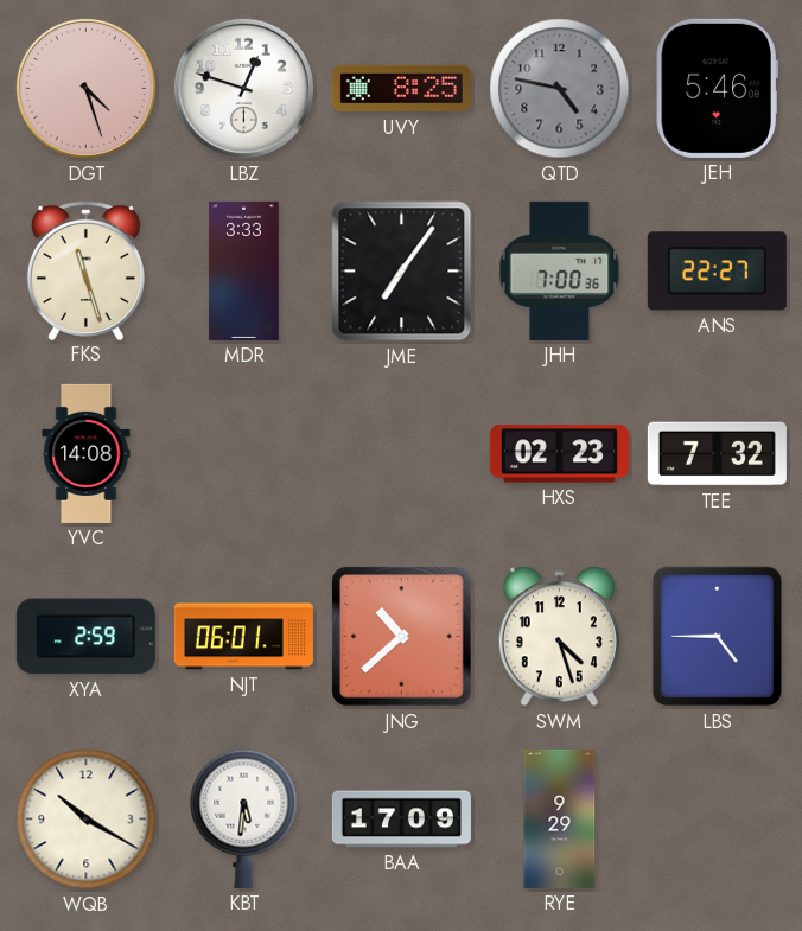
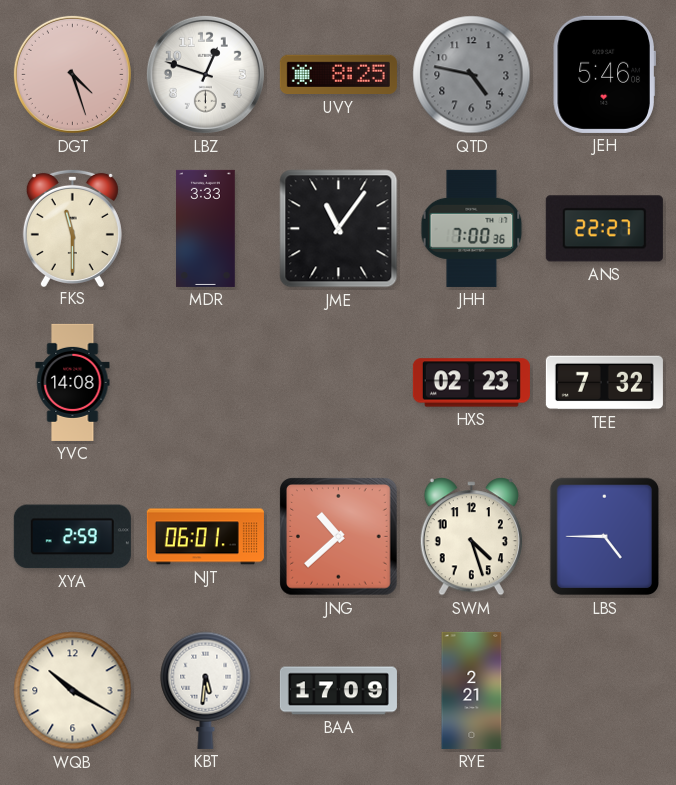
FKS: 11:27 -> 11:30 (72, 227)
JME: 7:06 -> 11:06 (339, 229)
RYE: 9:29 -> 2:21 (472, 690)
